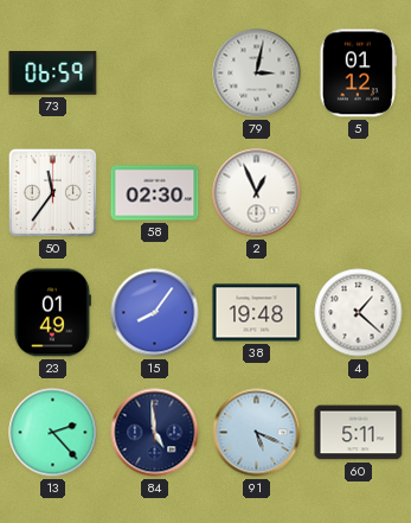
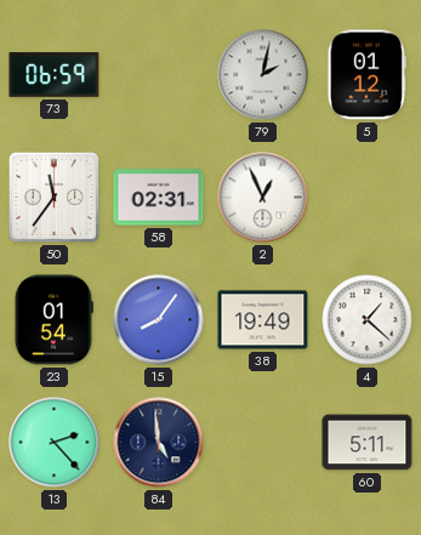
79: 3:02 -> 2:02 (263, 75)
58: 02:30 -> 02:31 (159, 198)
23: 01:49 -> 01:54 (53, 320)
38: 19:48 -> 19:49 (263, 320)
91: 5:19 -> none (257, 433)
